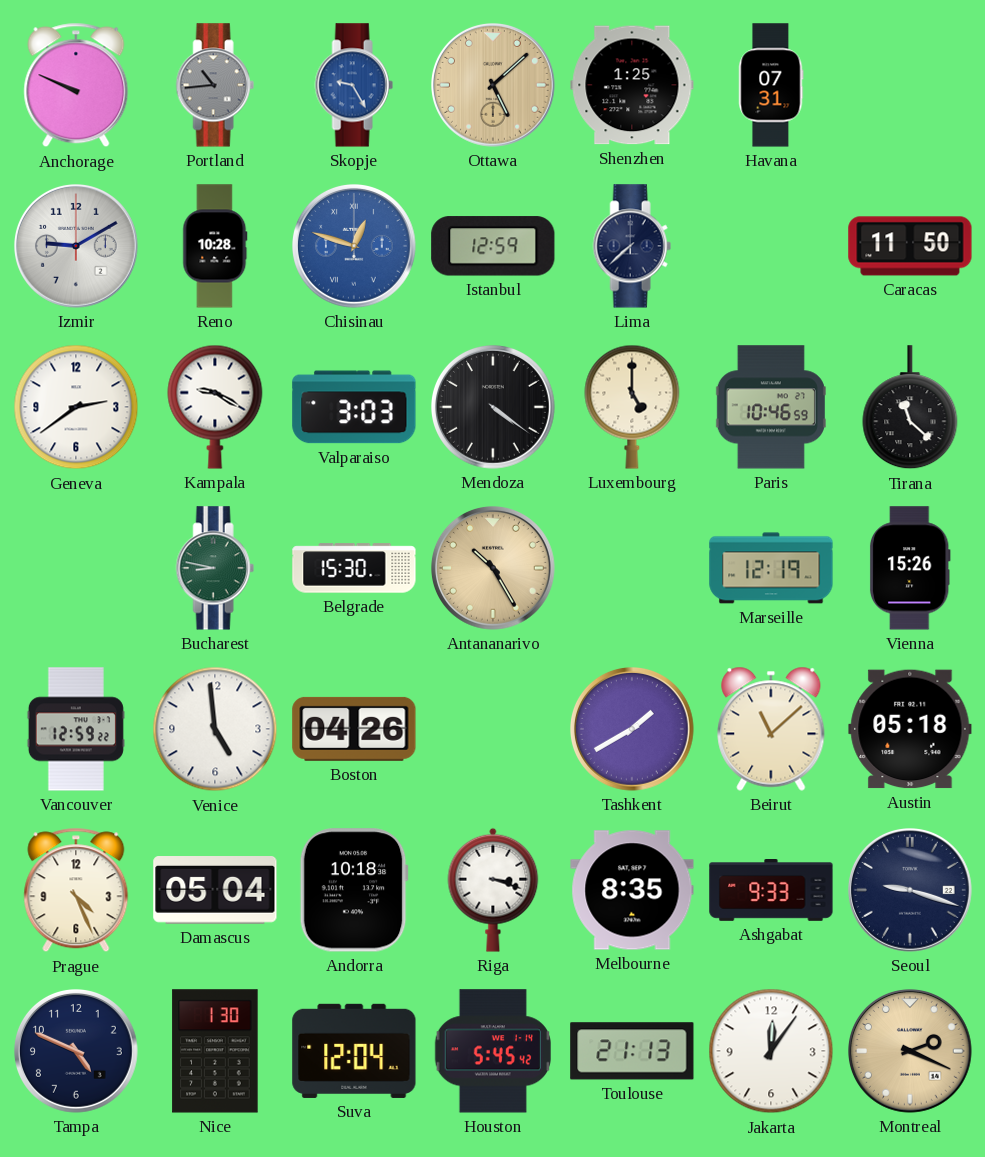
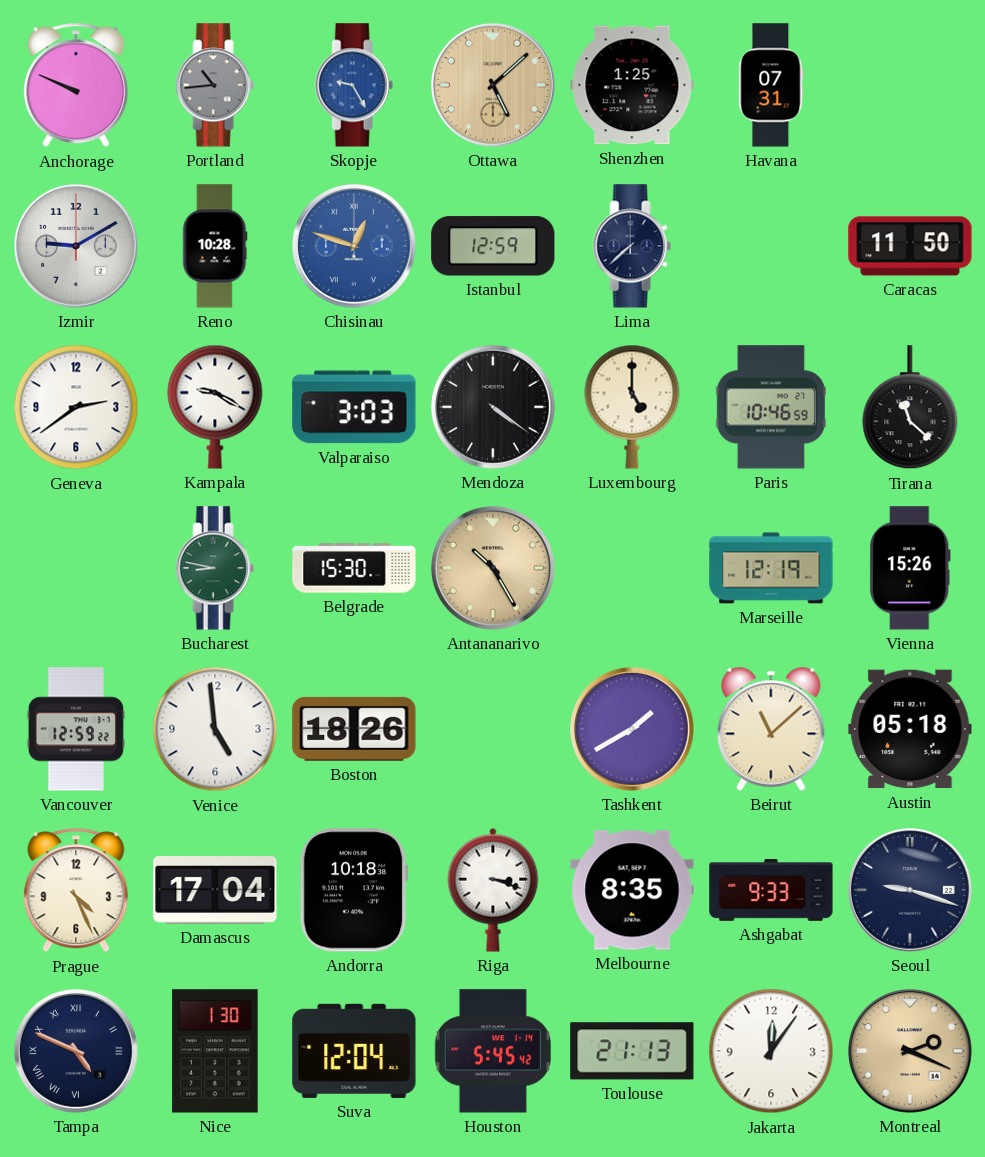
Boston: 04:26 -> 18:26 (354, 729)
Damascus: 05:04 -> 17:04 (215, 891)
Tampa numerals: Arabic -> Roman (77, 1052)
